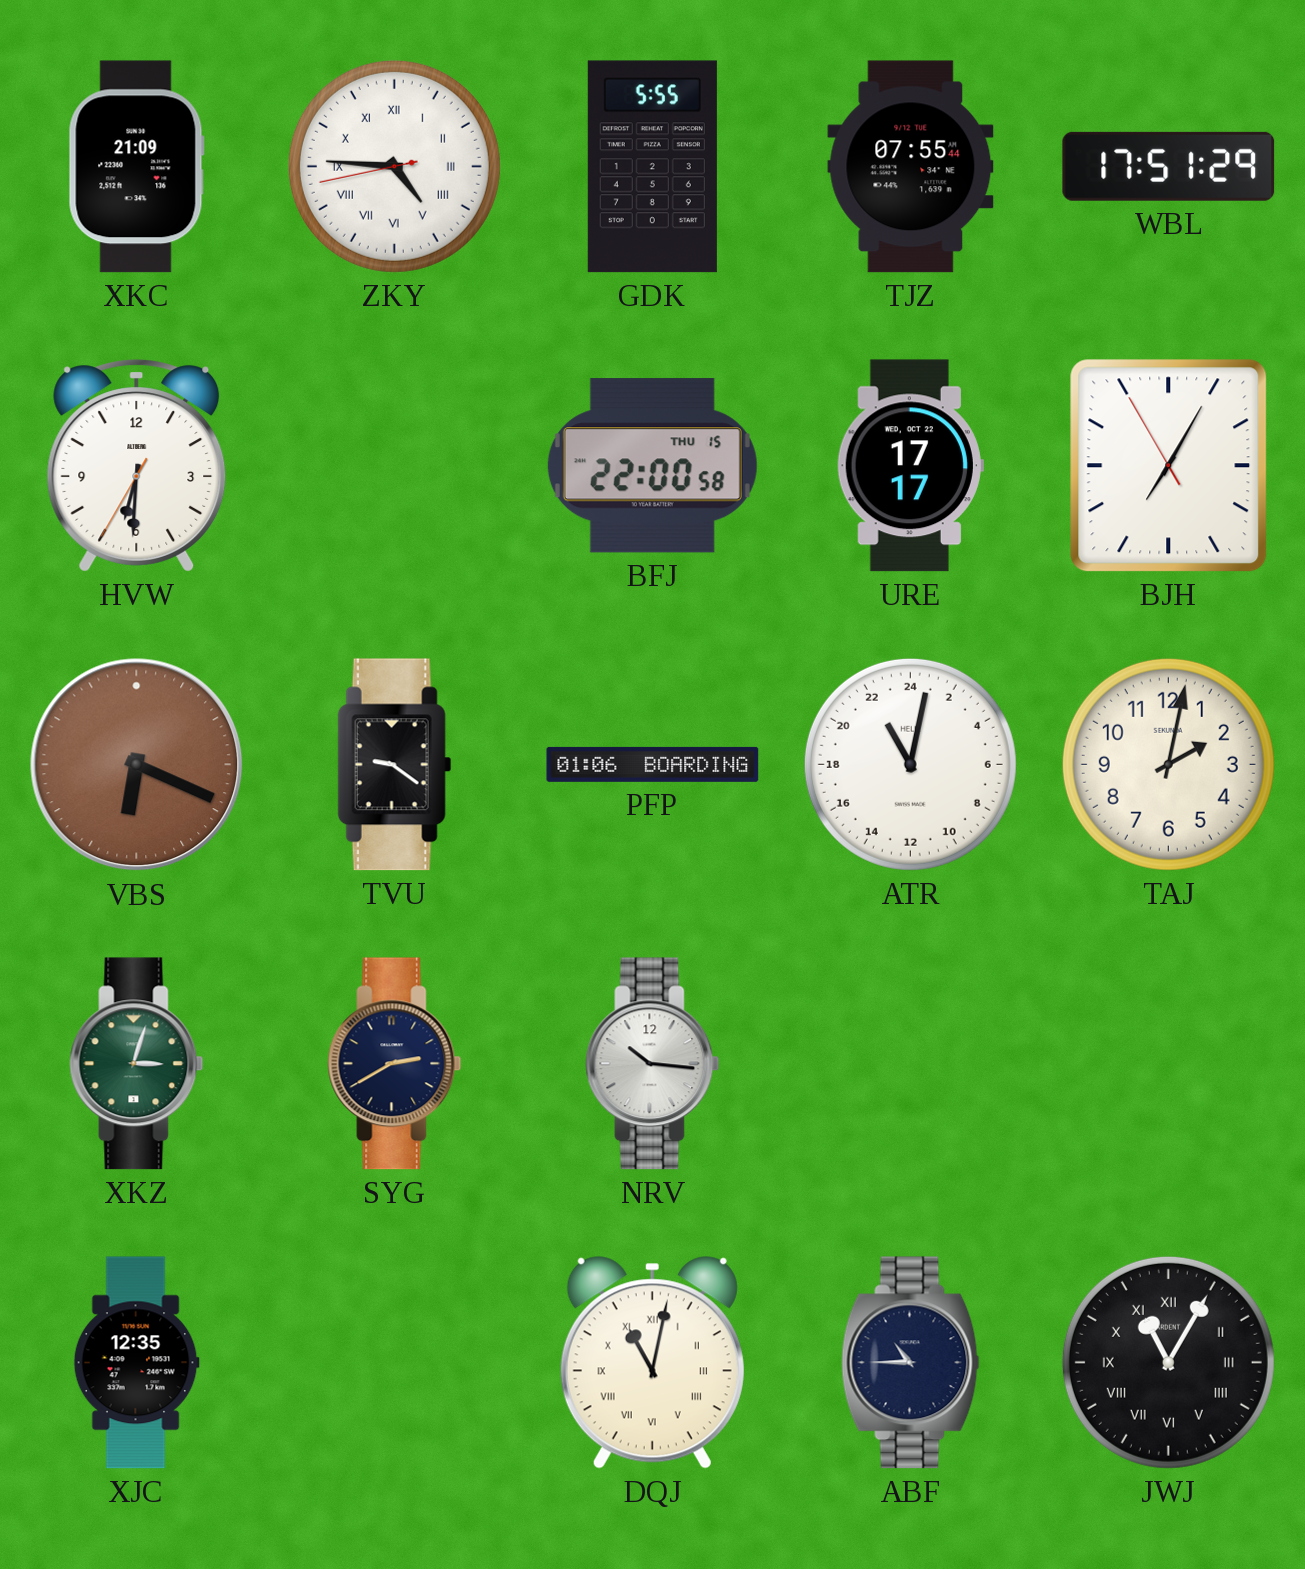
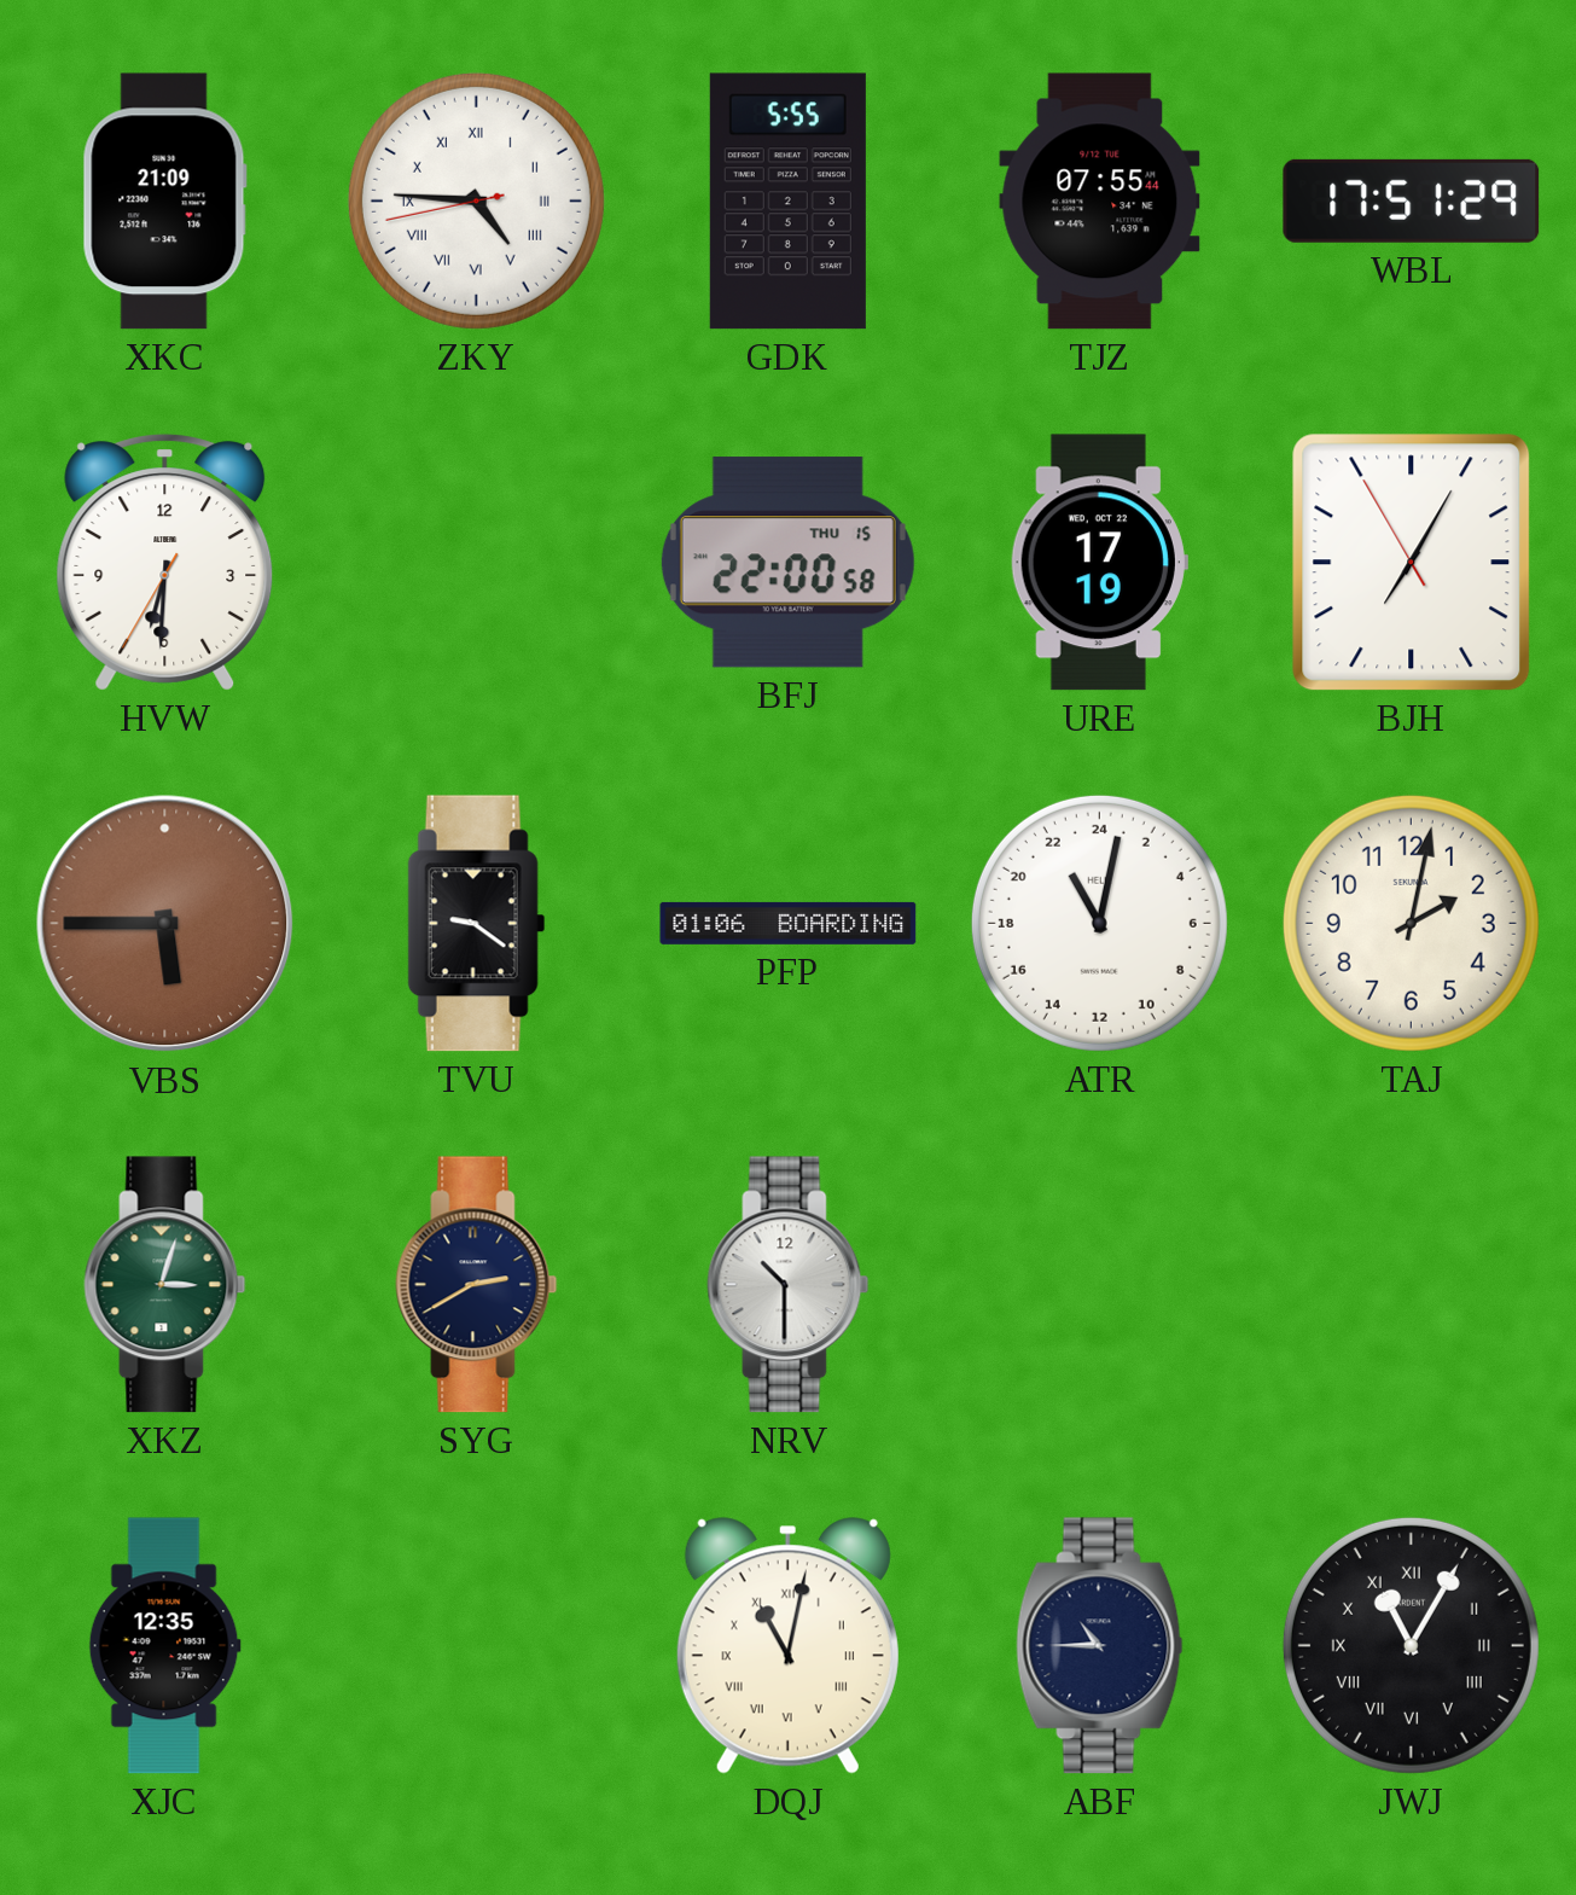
URE: 17:17 -> 17:19 (1099, 563)
VBS: 6:19 -> 5:45 (165, 924)
NRV: 10:16 -> 10:30 (789, 1285)
